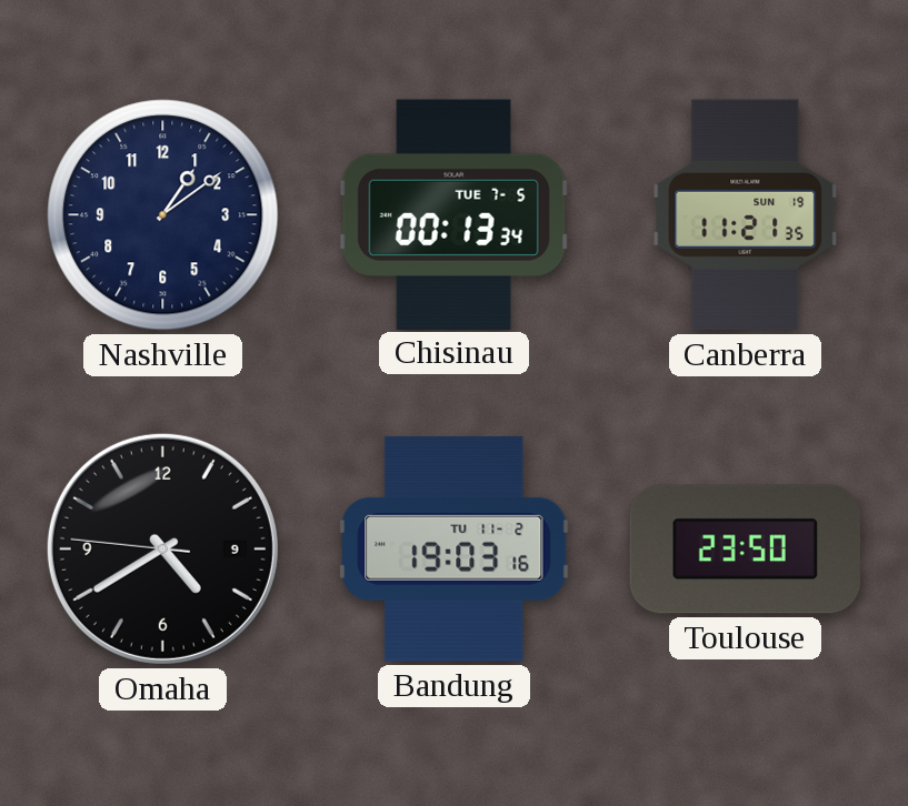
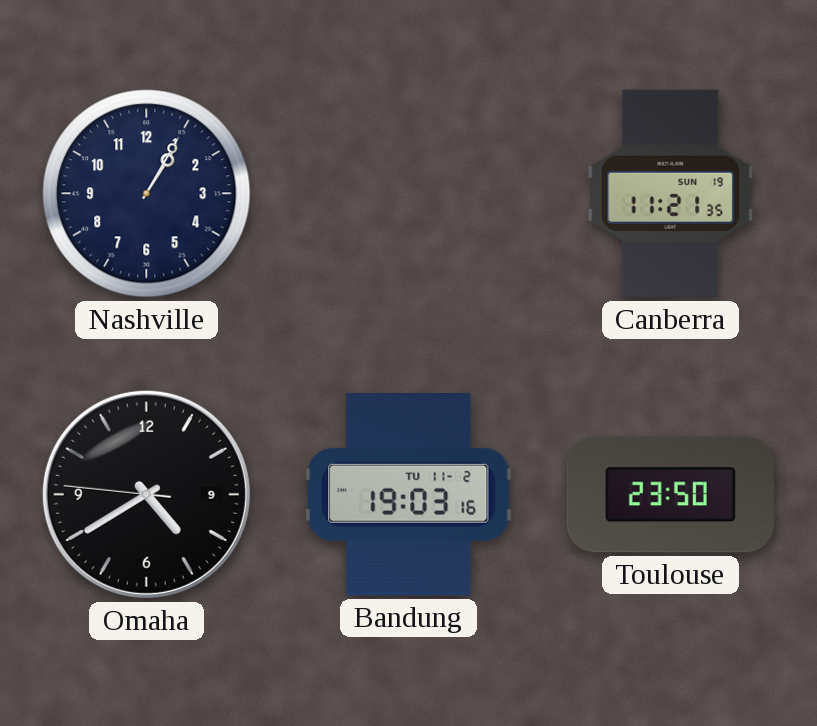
Nashville: 1:09 -> 1:05 (147, 194)
Chisinau: 00:13 -> none (453, 214)
